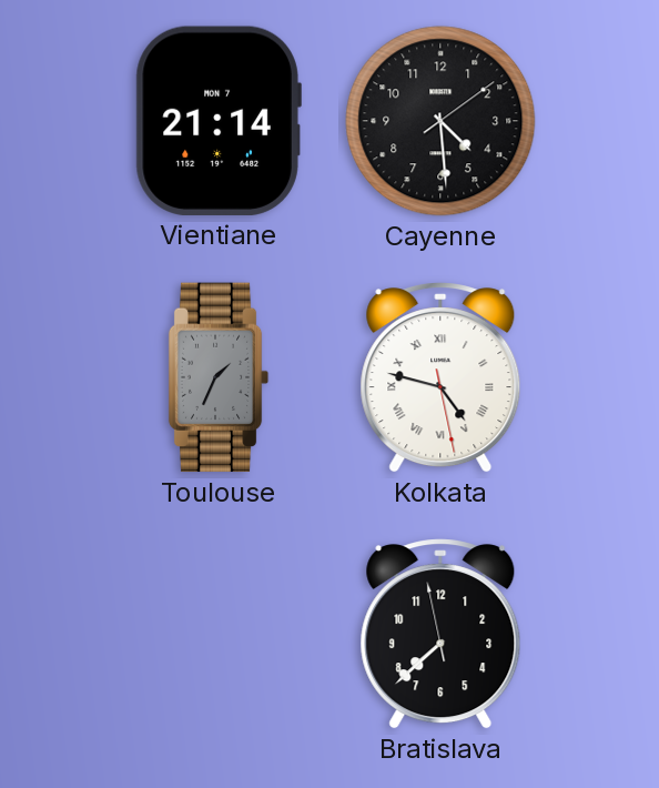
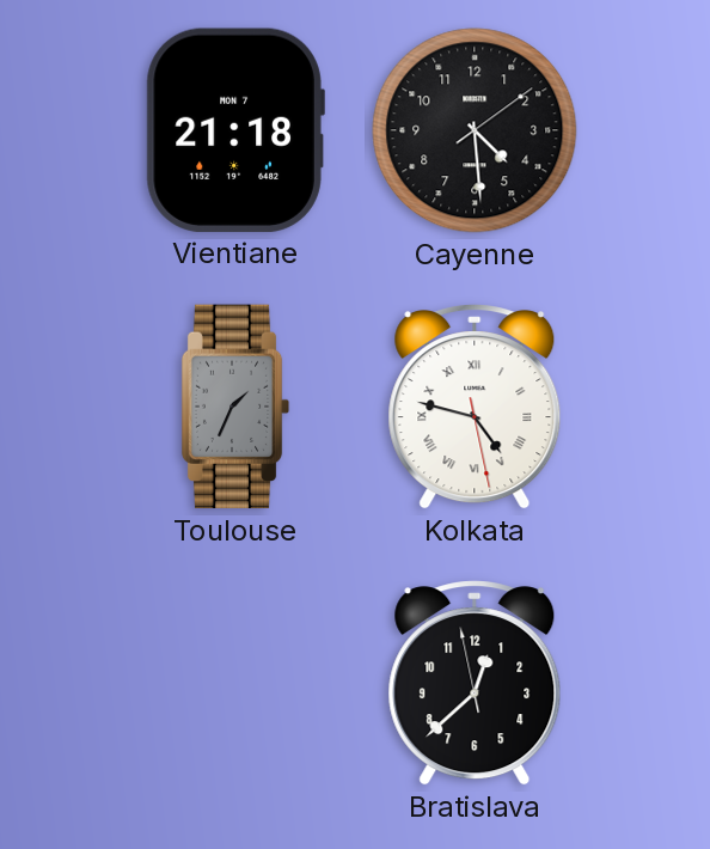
Vientiane: 21:14 -> 21:18 (235, 130)
Bratislava: 7:37 -> 12:37 (475, 683)
